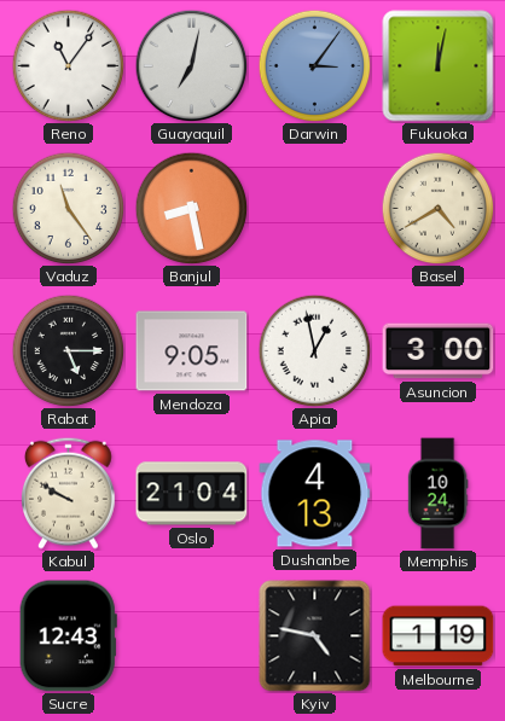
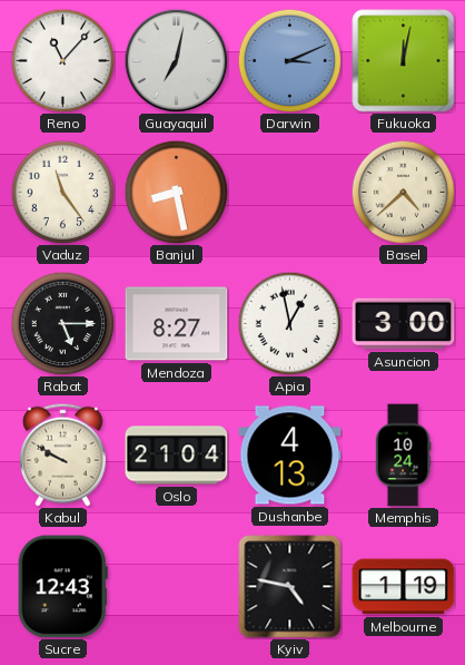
Reno: 11:06 -> 11:07 (62, 60)
Darwin: 3:06 -> 3:11 (289, 60)
Basel: 4:40 -> 4:38 (403, 192)
Mendoza: 9:05 -> 8:27 (177, 324)
